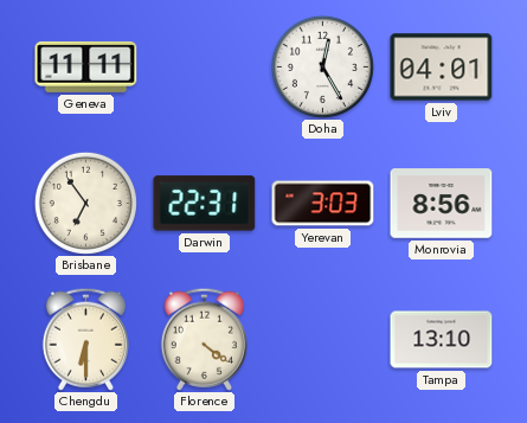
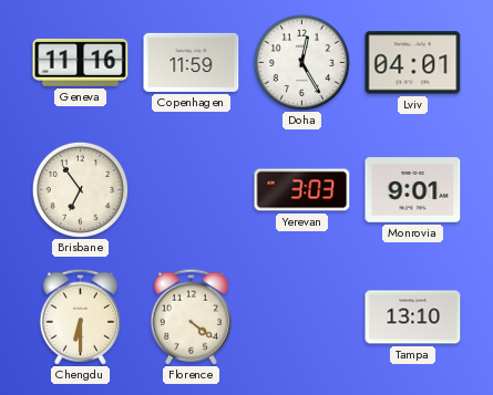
Geneva: 11:11 -> 11:16 (81, 62)
Copenhagen: none -> 11:59 (192, 62)
Darwin: 22:31 -> none (205, 204)
Monrovia: 8:56 -> 9:01 (413, 190)
